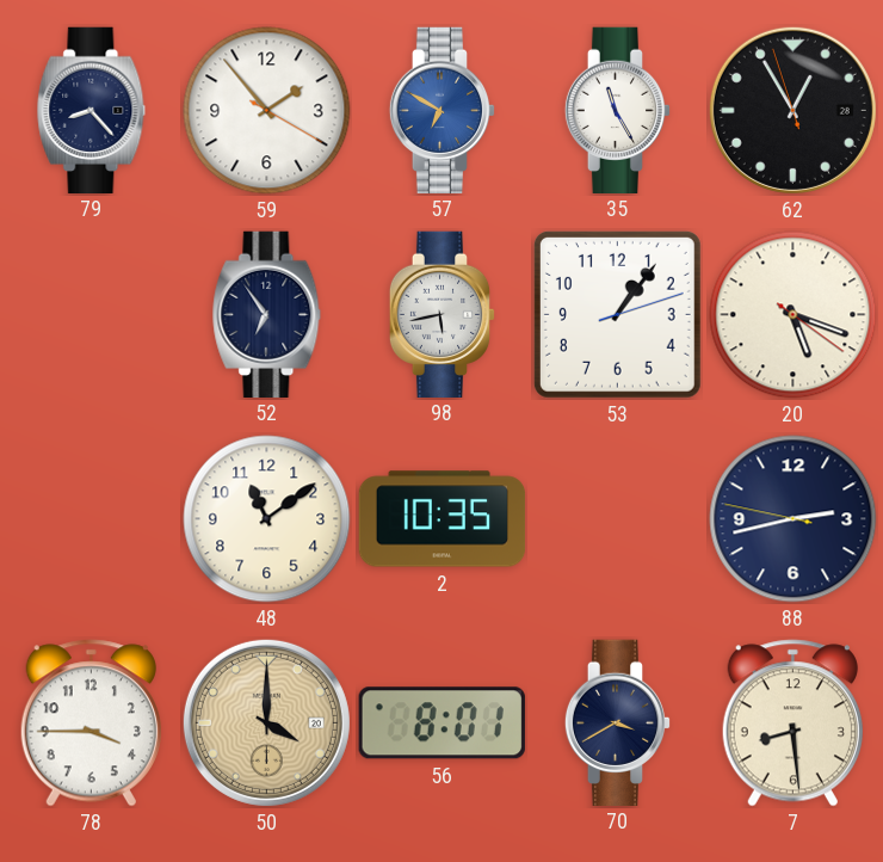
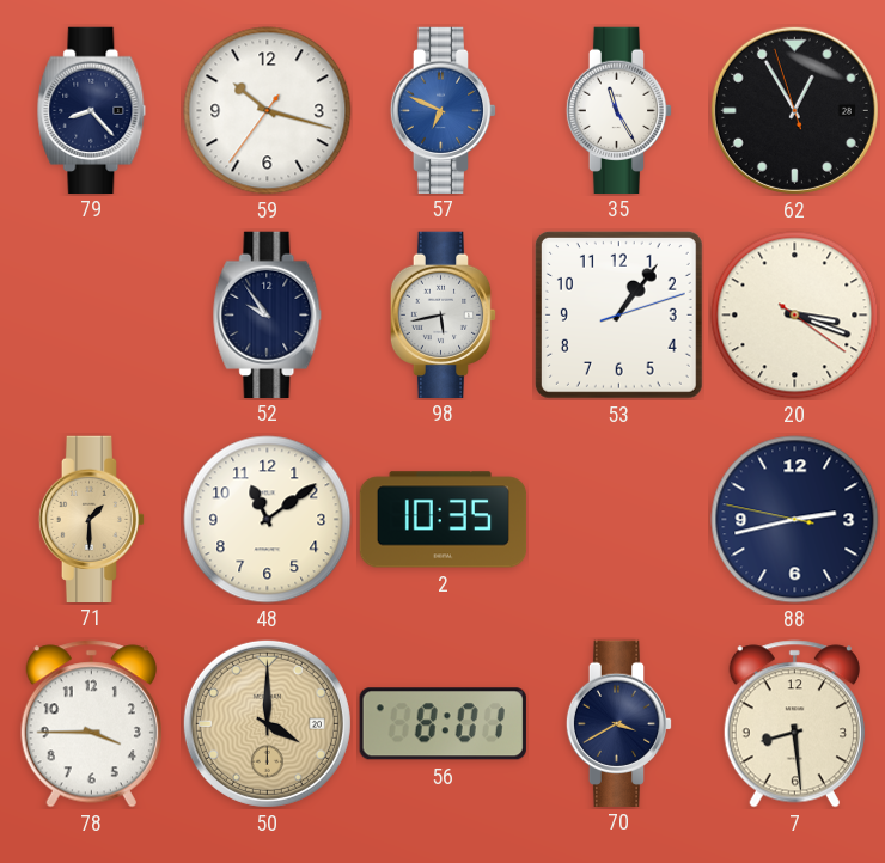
59: 1:53 -> 10:17 (268, 111)
57: 6:50 -> 6:49 (444, 110)
52: 6:54 -> 9:54 (268, 314)
20: 5:18 -> 3:18 (795, 316)
71: none -> 1:30 (92, 519)
